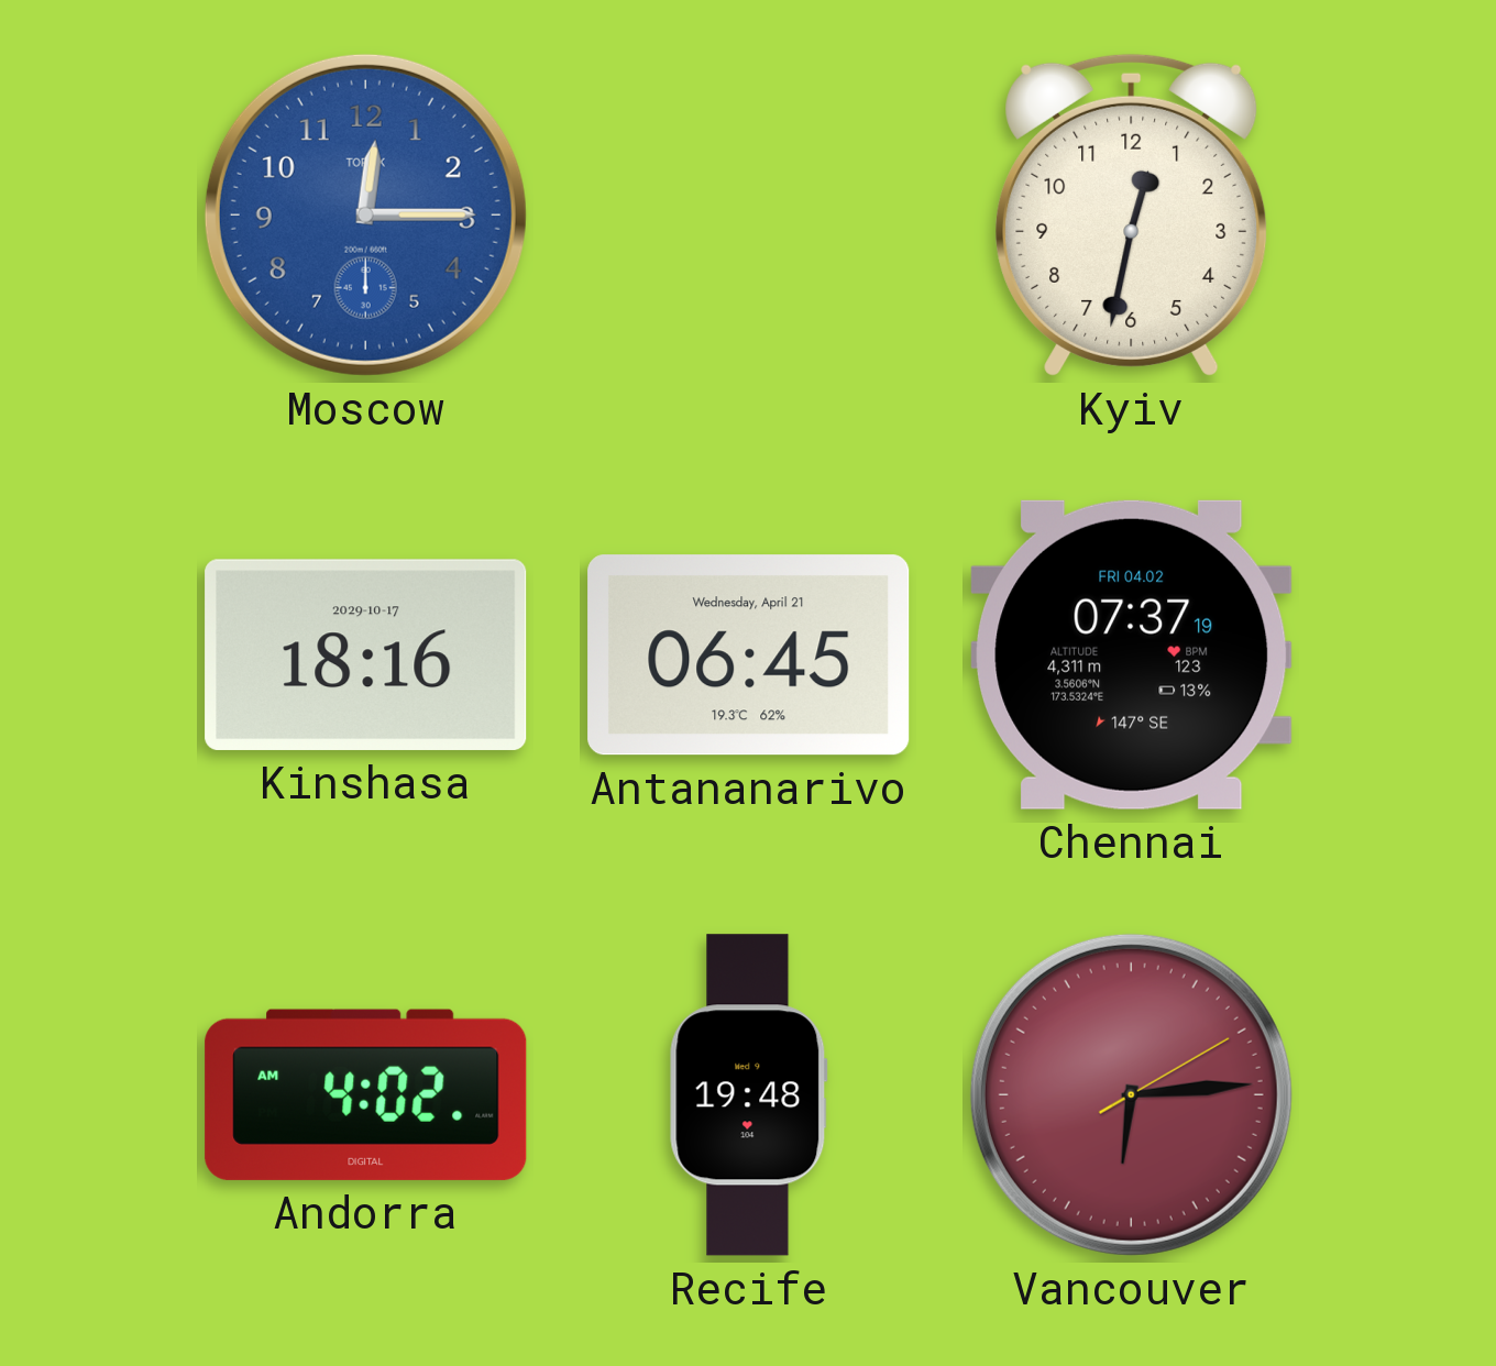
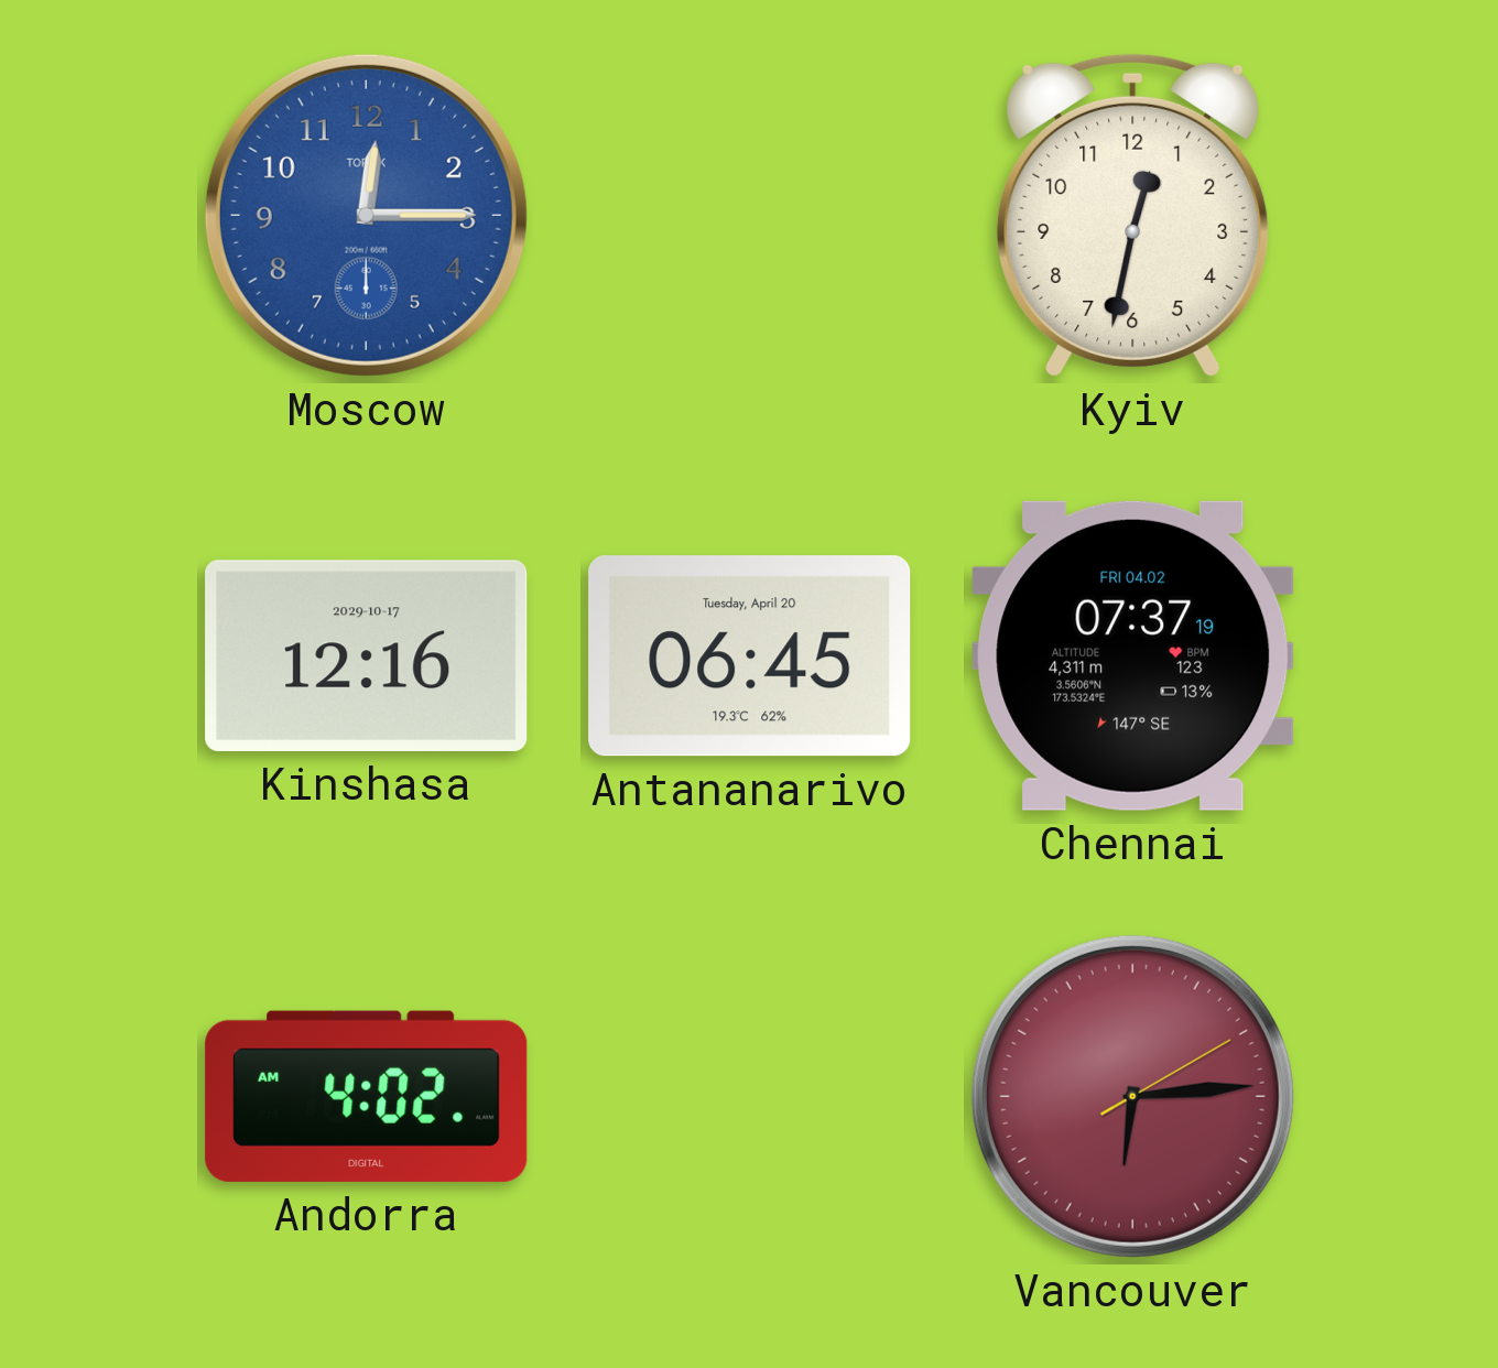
Kinshasa: 18:16 -> 12:16 (367, 655)
Antananarivo date: Wednesday, April 21 -> Tuesday, April 20 (750, 656)
Recife: 19:48 -> none (749, 1095)
